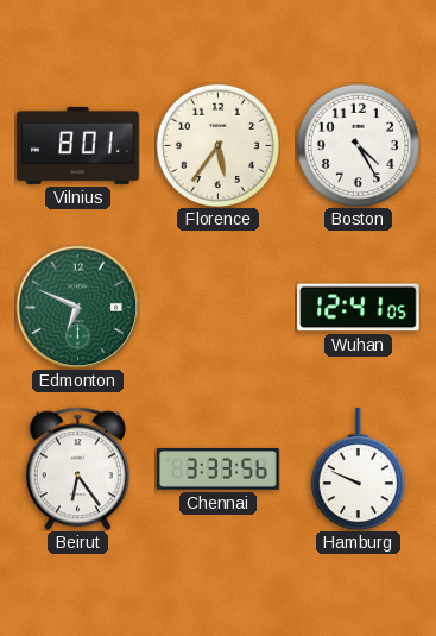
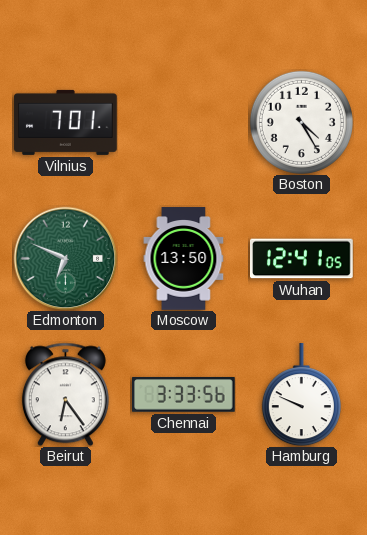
Vilnius: 8:01 -> 7:01 (66, 122)
Florence: 5:36 -> none (217, 145)
Moscow: none -> 13:50 (184, 259)
